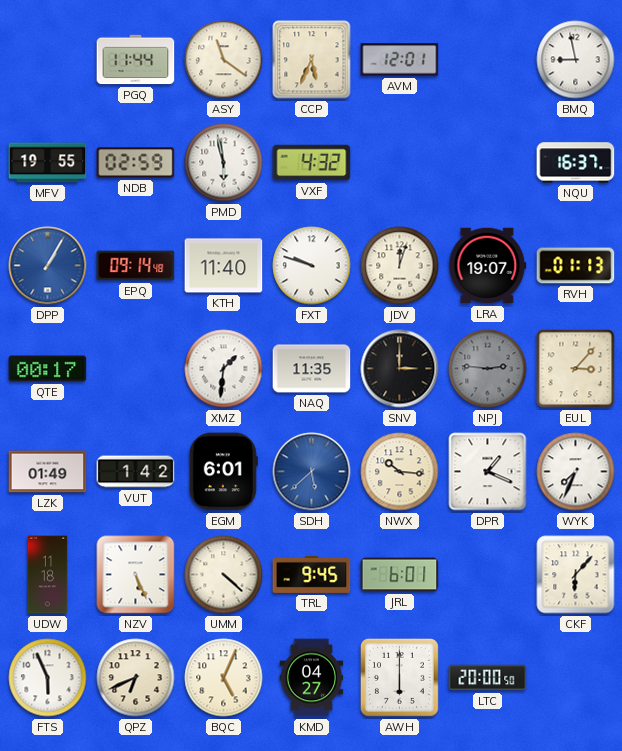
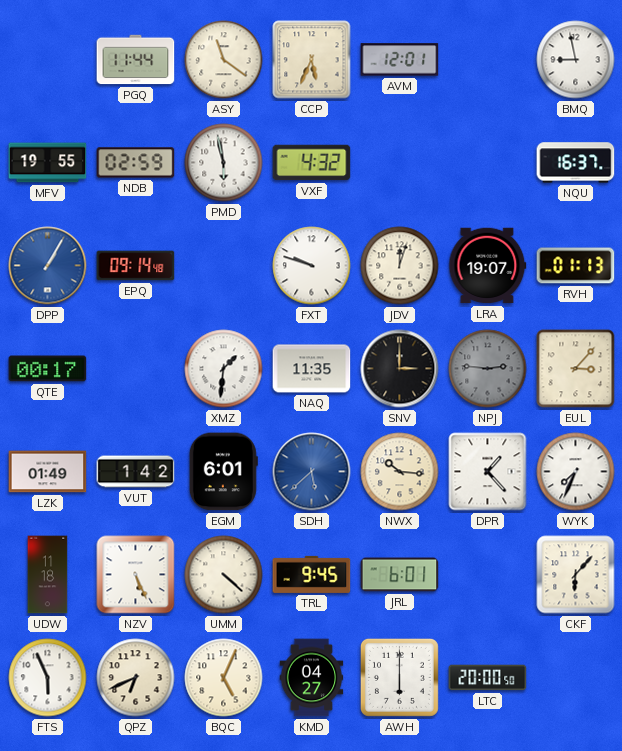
KTH: 11:40 -> none (224, 266)
DPR: 1:19 -> 1:23 (488, 472)
